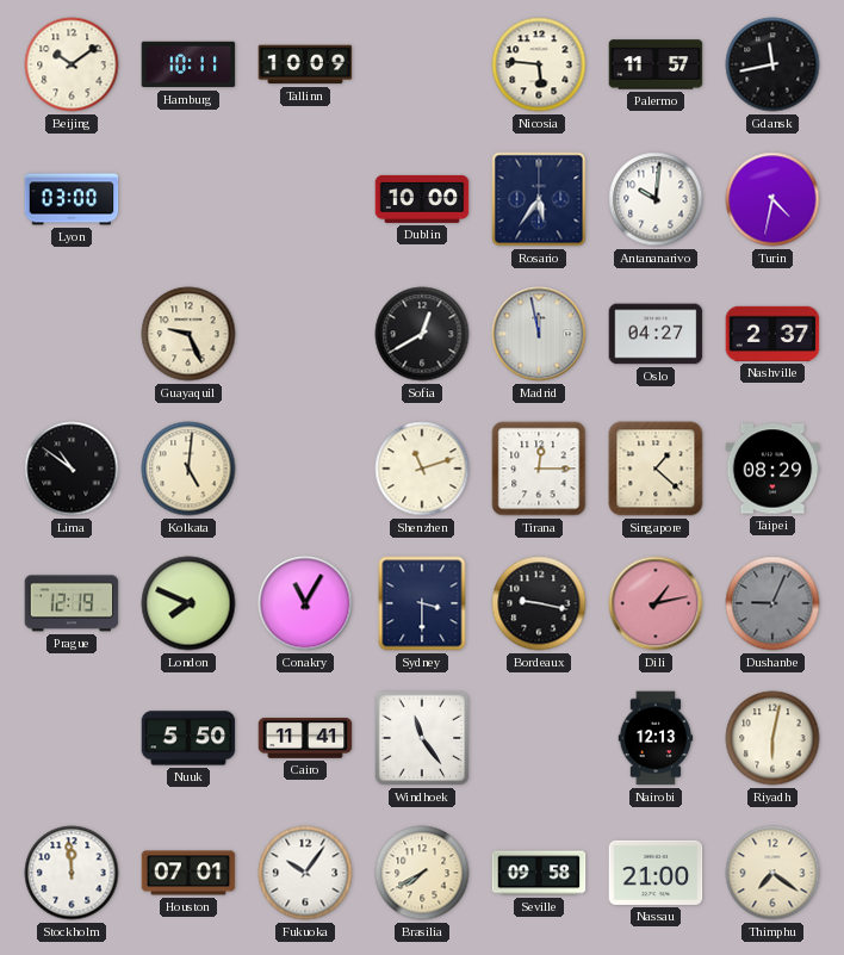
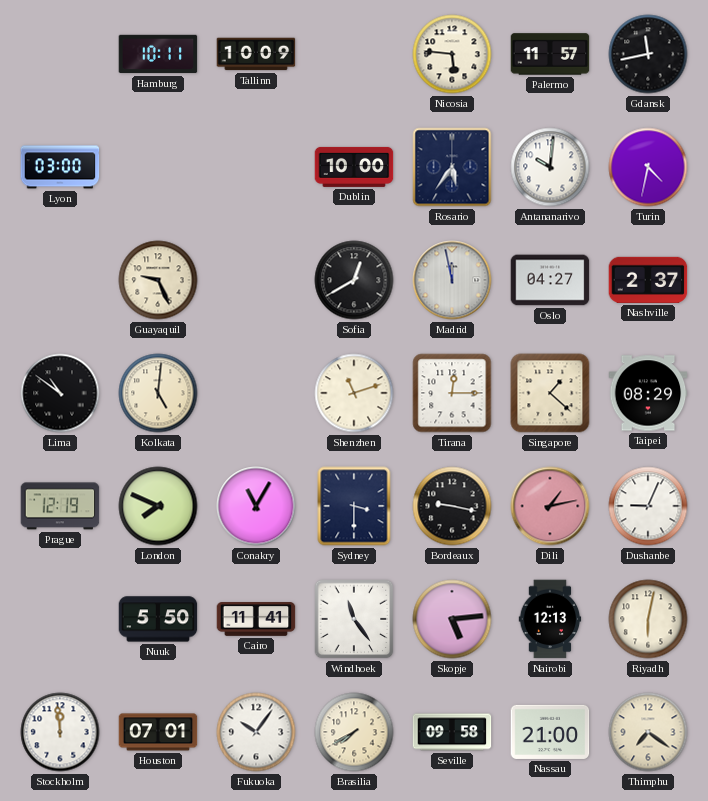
Beijing: 10:09 -> none (72, 64)
Dushanbe dial: grey -> white (648, 506)
Skopje: none -> 5:14 (452, 619)
